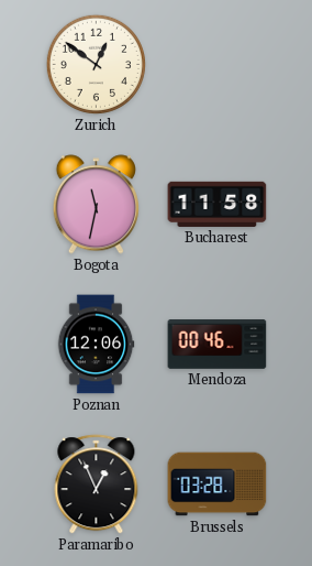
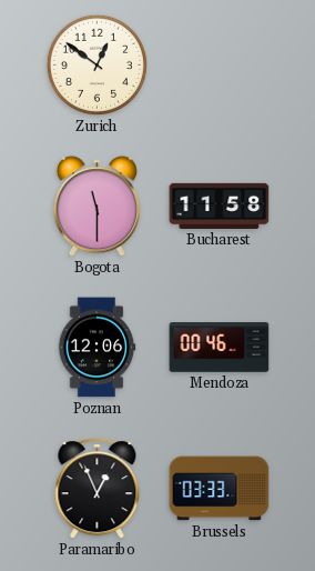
Bogota: 11:32 -> 11:30 (96, 207)
Brussels: 03:28 -> 03:33 (220, 489)
